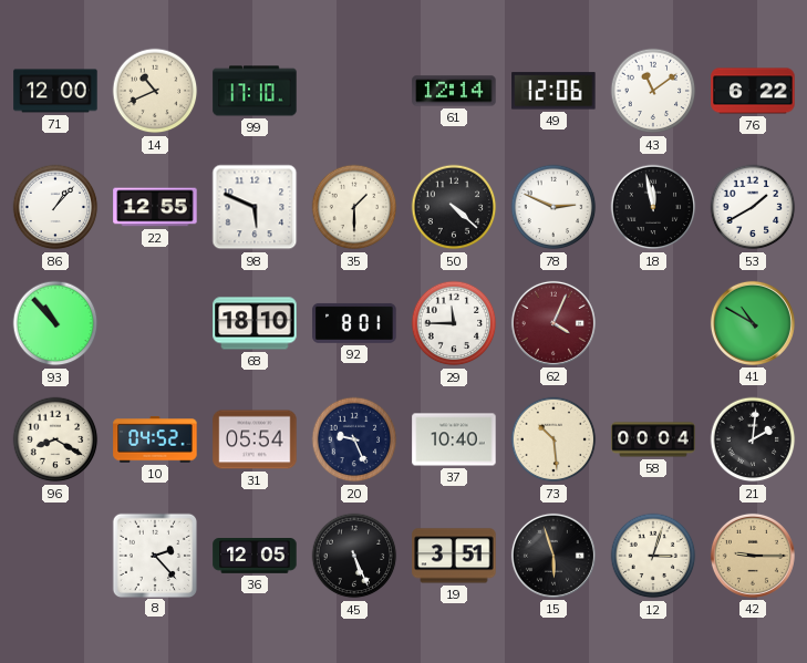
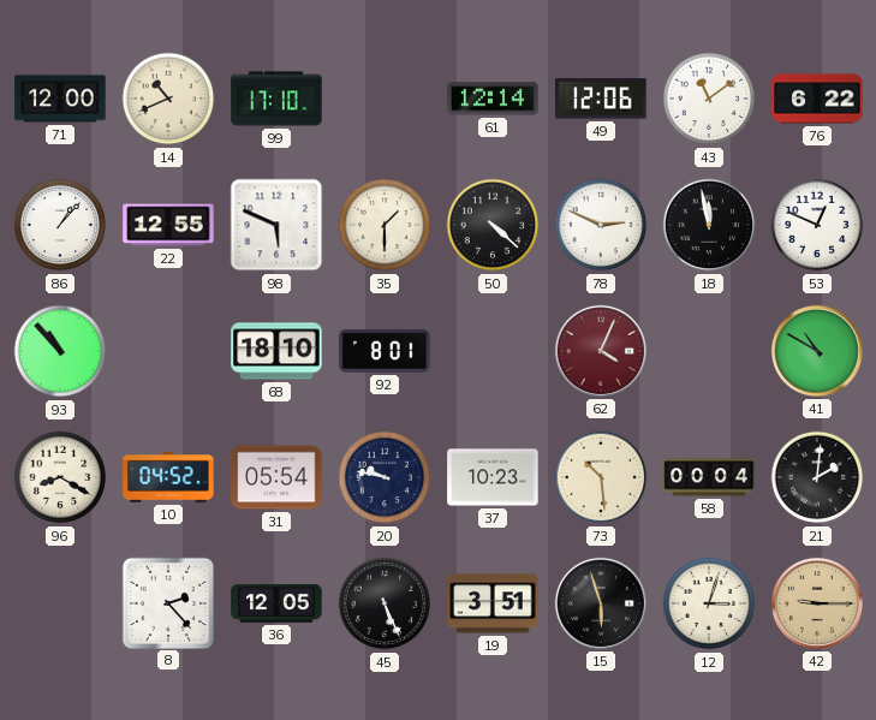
53: 1:40 -> 12:49 (817, 225)
29: 11:45 -> none (454, 323)
20: 9:26 -> 9:47 (385, 477)
37: 10:40 -> 10:23 (493, 477)
